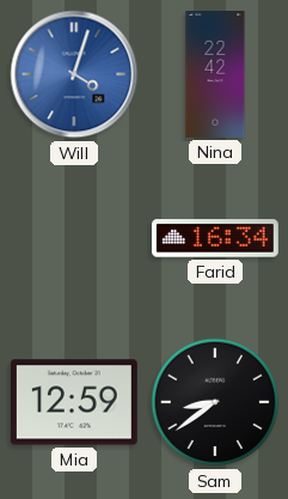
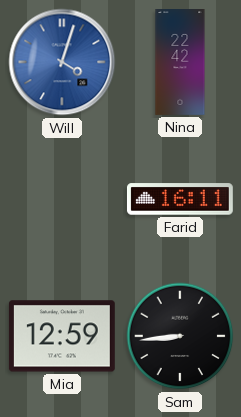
Farid: 16:34 -> 16:11 (180, 199)
Sam: 8:39 -> 8:44 (180, 336)
